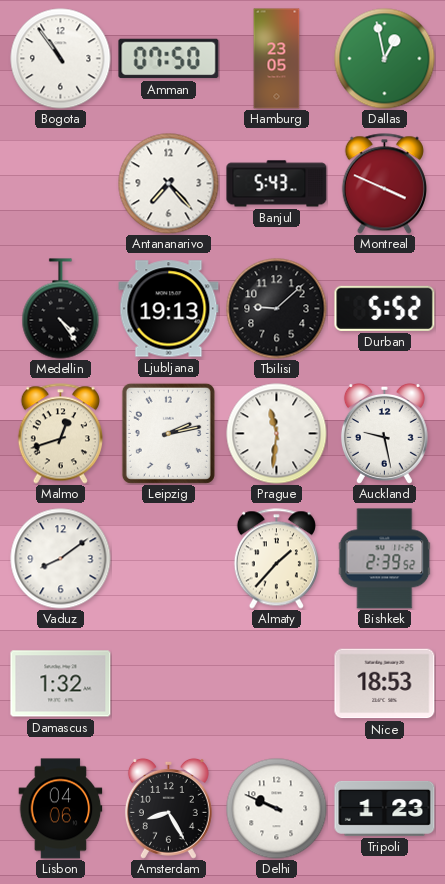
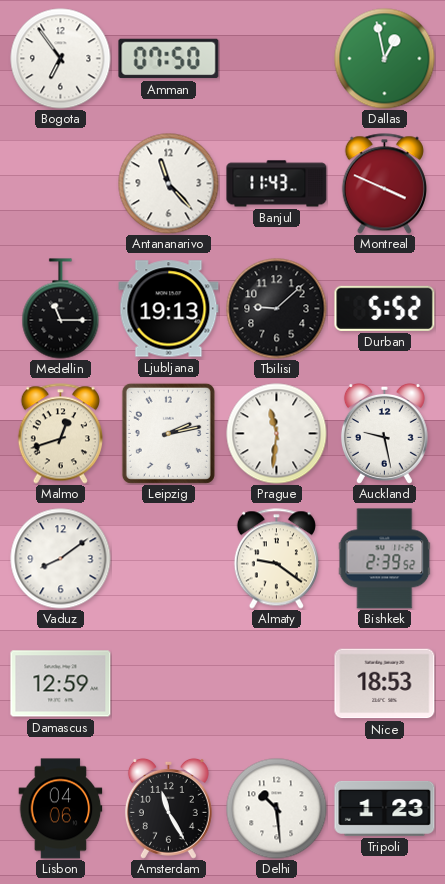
Bogota: 10:54 -> 6:54 (61, 59)
Hamburg: 23:05 -> none (277, 59)
Antananarivo: 7:23 -> 11:23 (169, 184)
Banjul: 5:43 -> 11:43 (277, 184)
Medellin: 4:24 -> 11:15 (61, 309)
Almaty: 1:37 -> 9:21 (276, 559)
Damascus: 1:32 -> 12:59 (61, 684)
Amsterdam: 8:25 -> 11:25 (168, 808)
Delhi: 9:49 -> 10:29 (277, 809)
